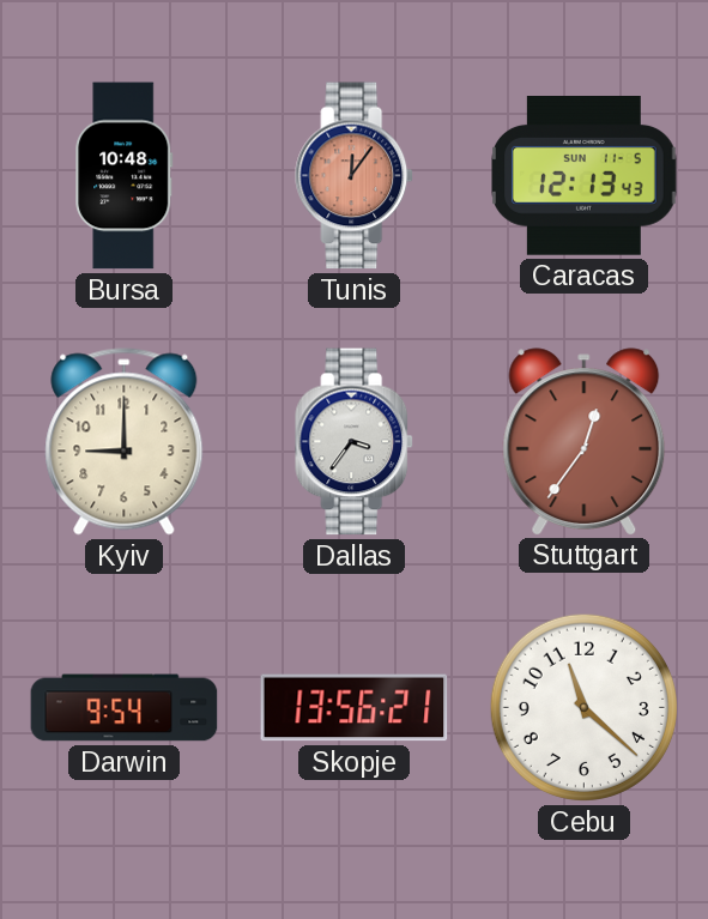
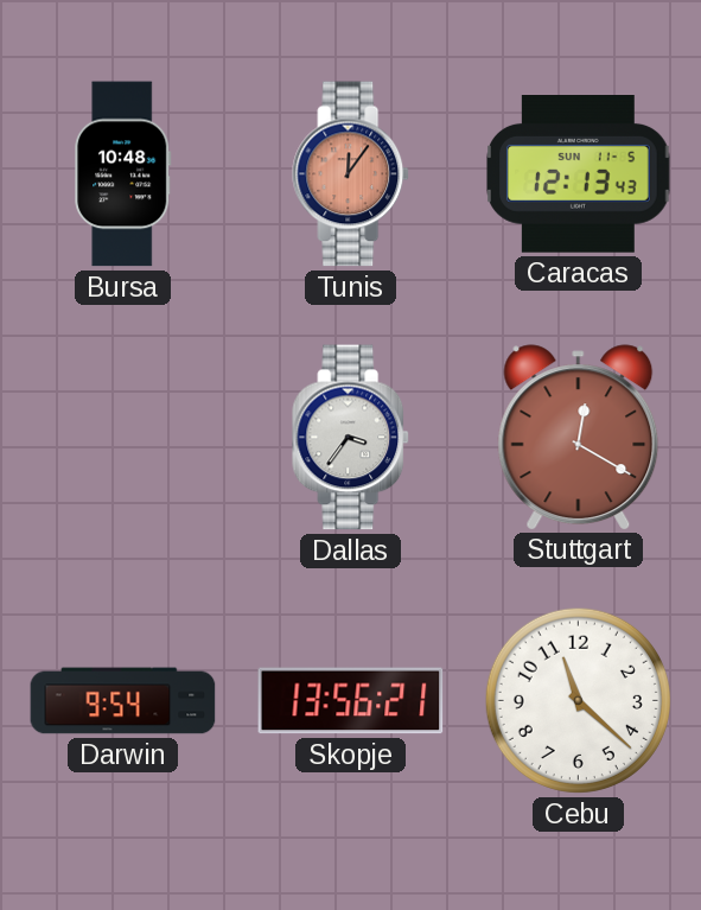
Kyiv: 9:00 -> none (125, 442)
Stuttgart: 12:36 -> 12:20 (579, 437)
